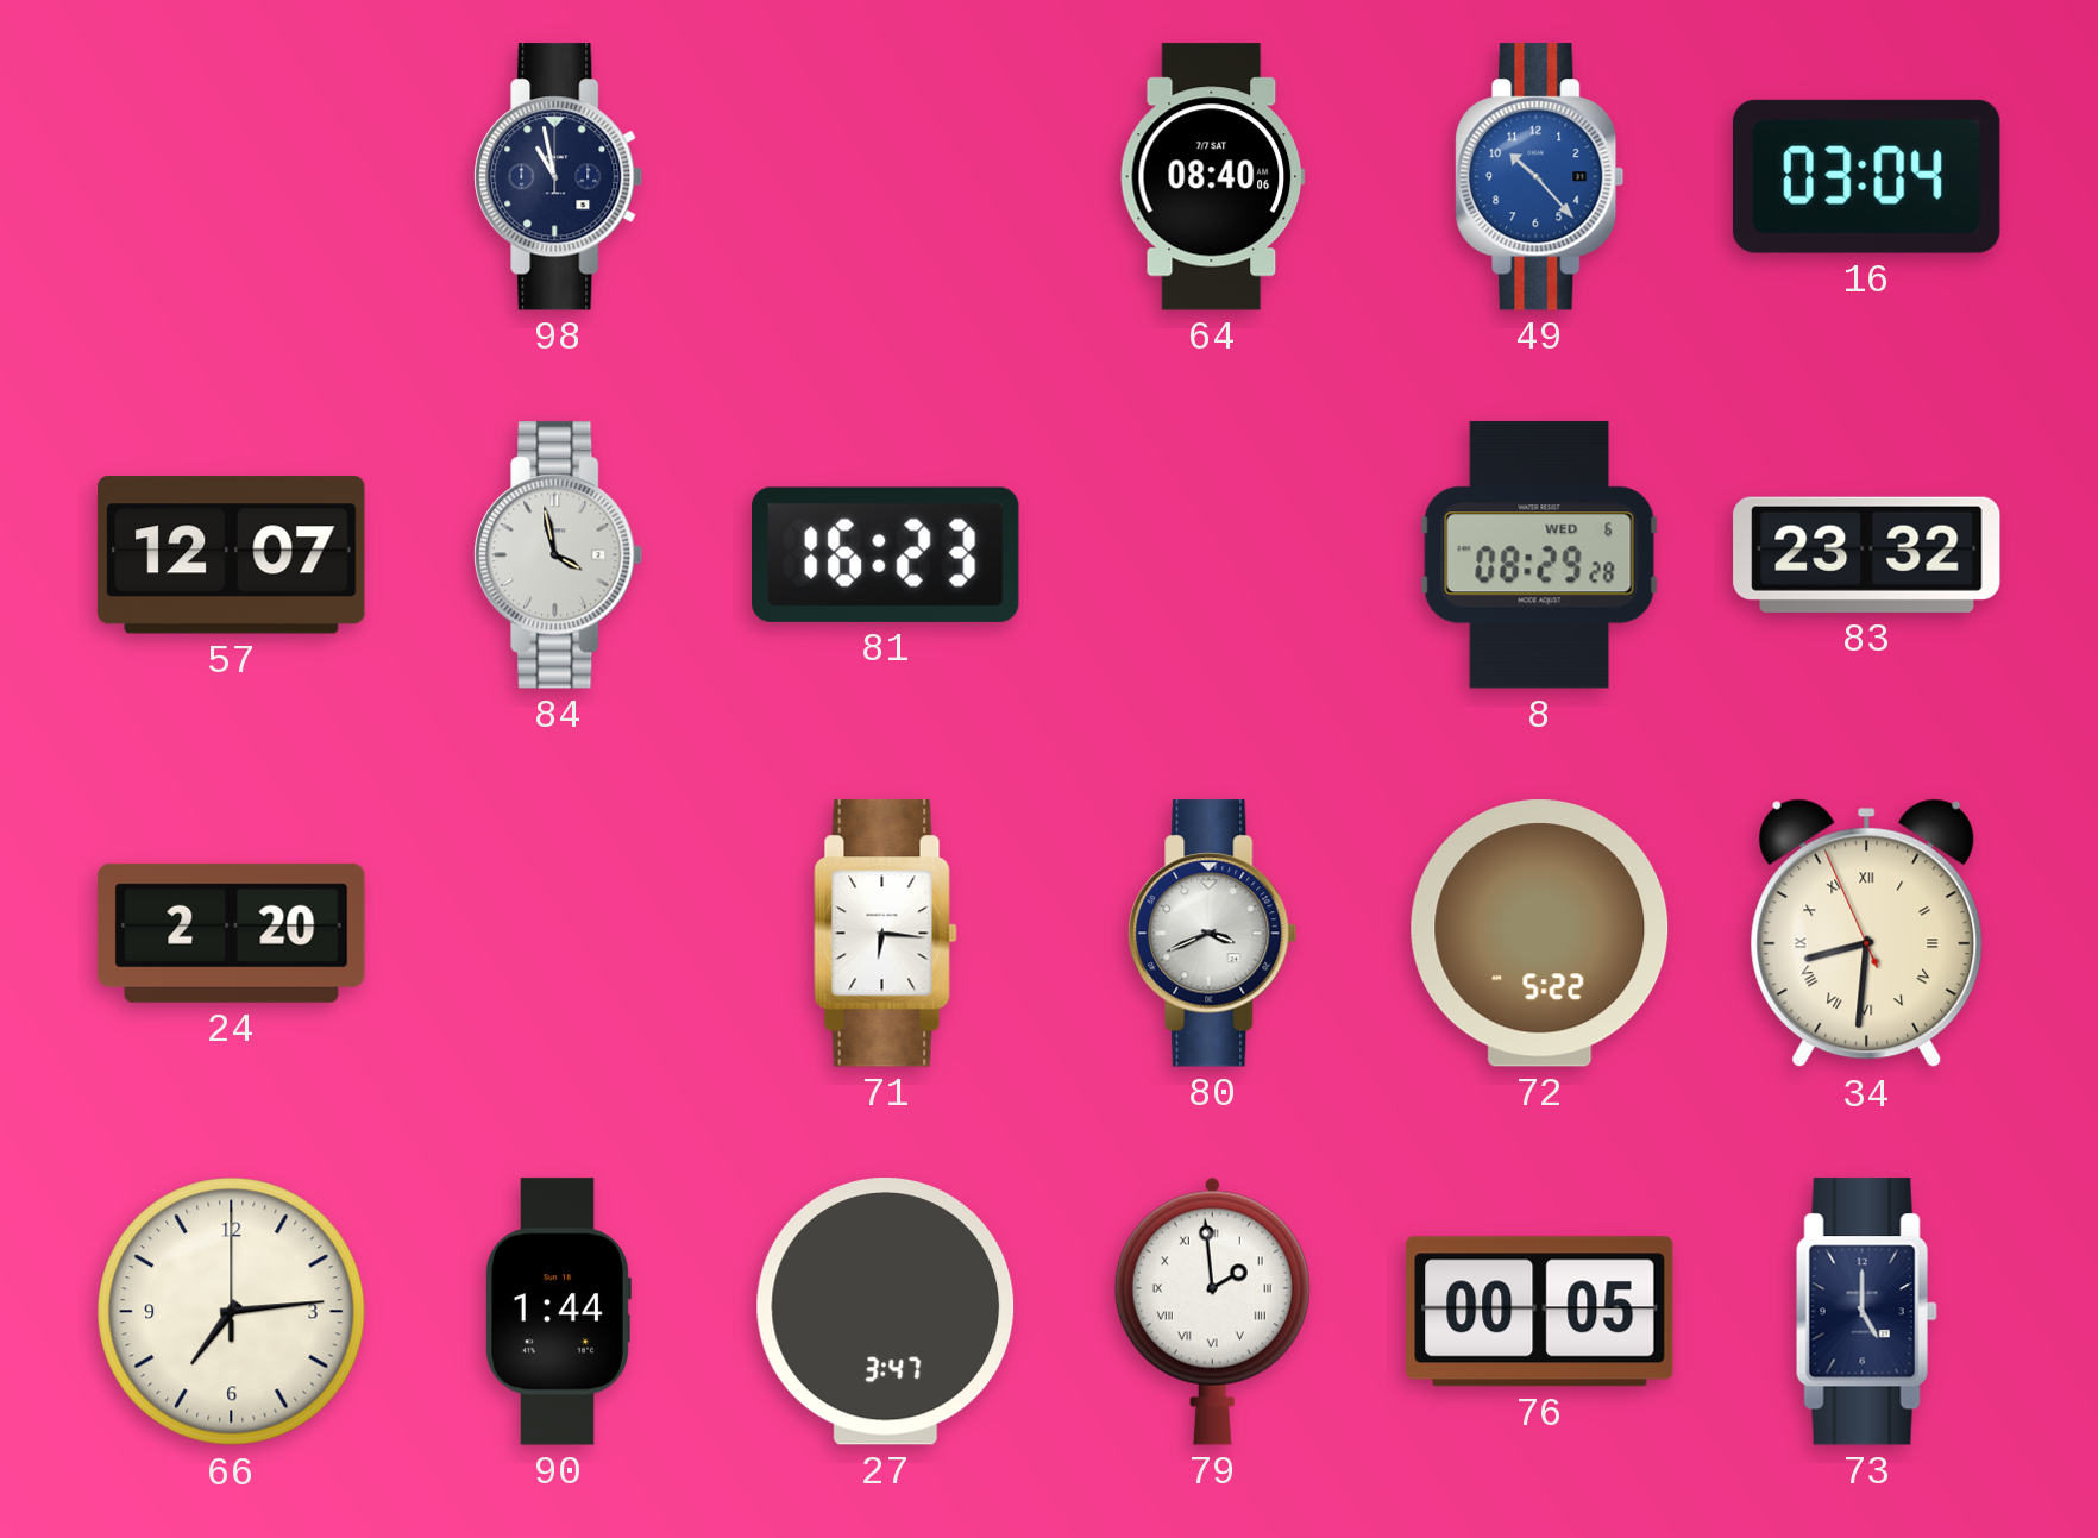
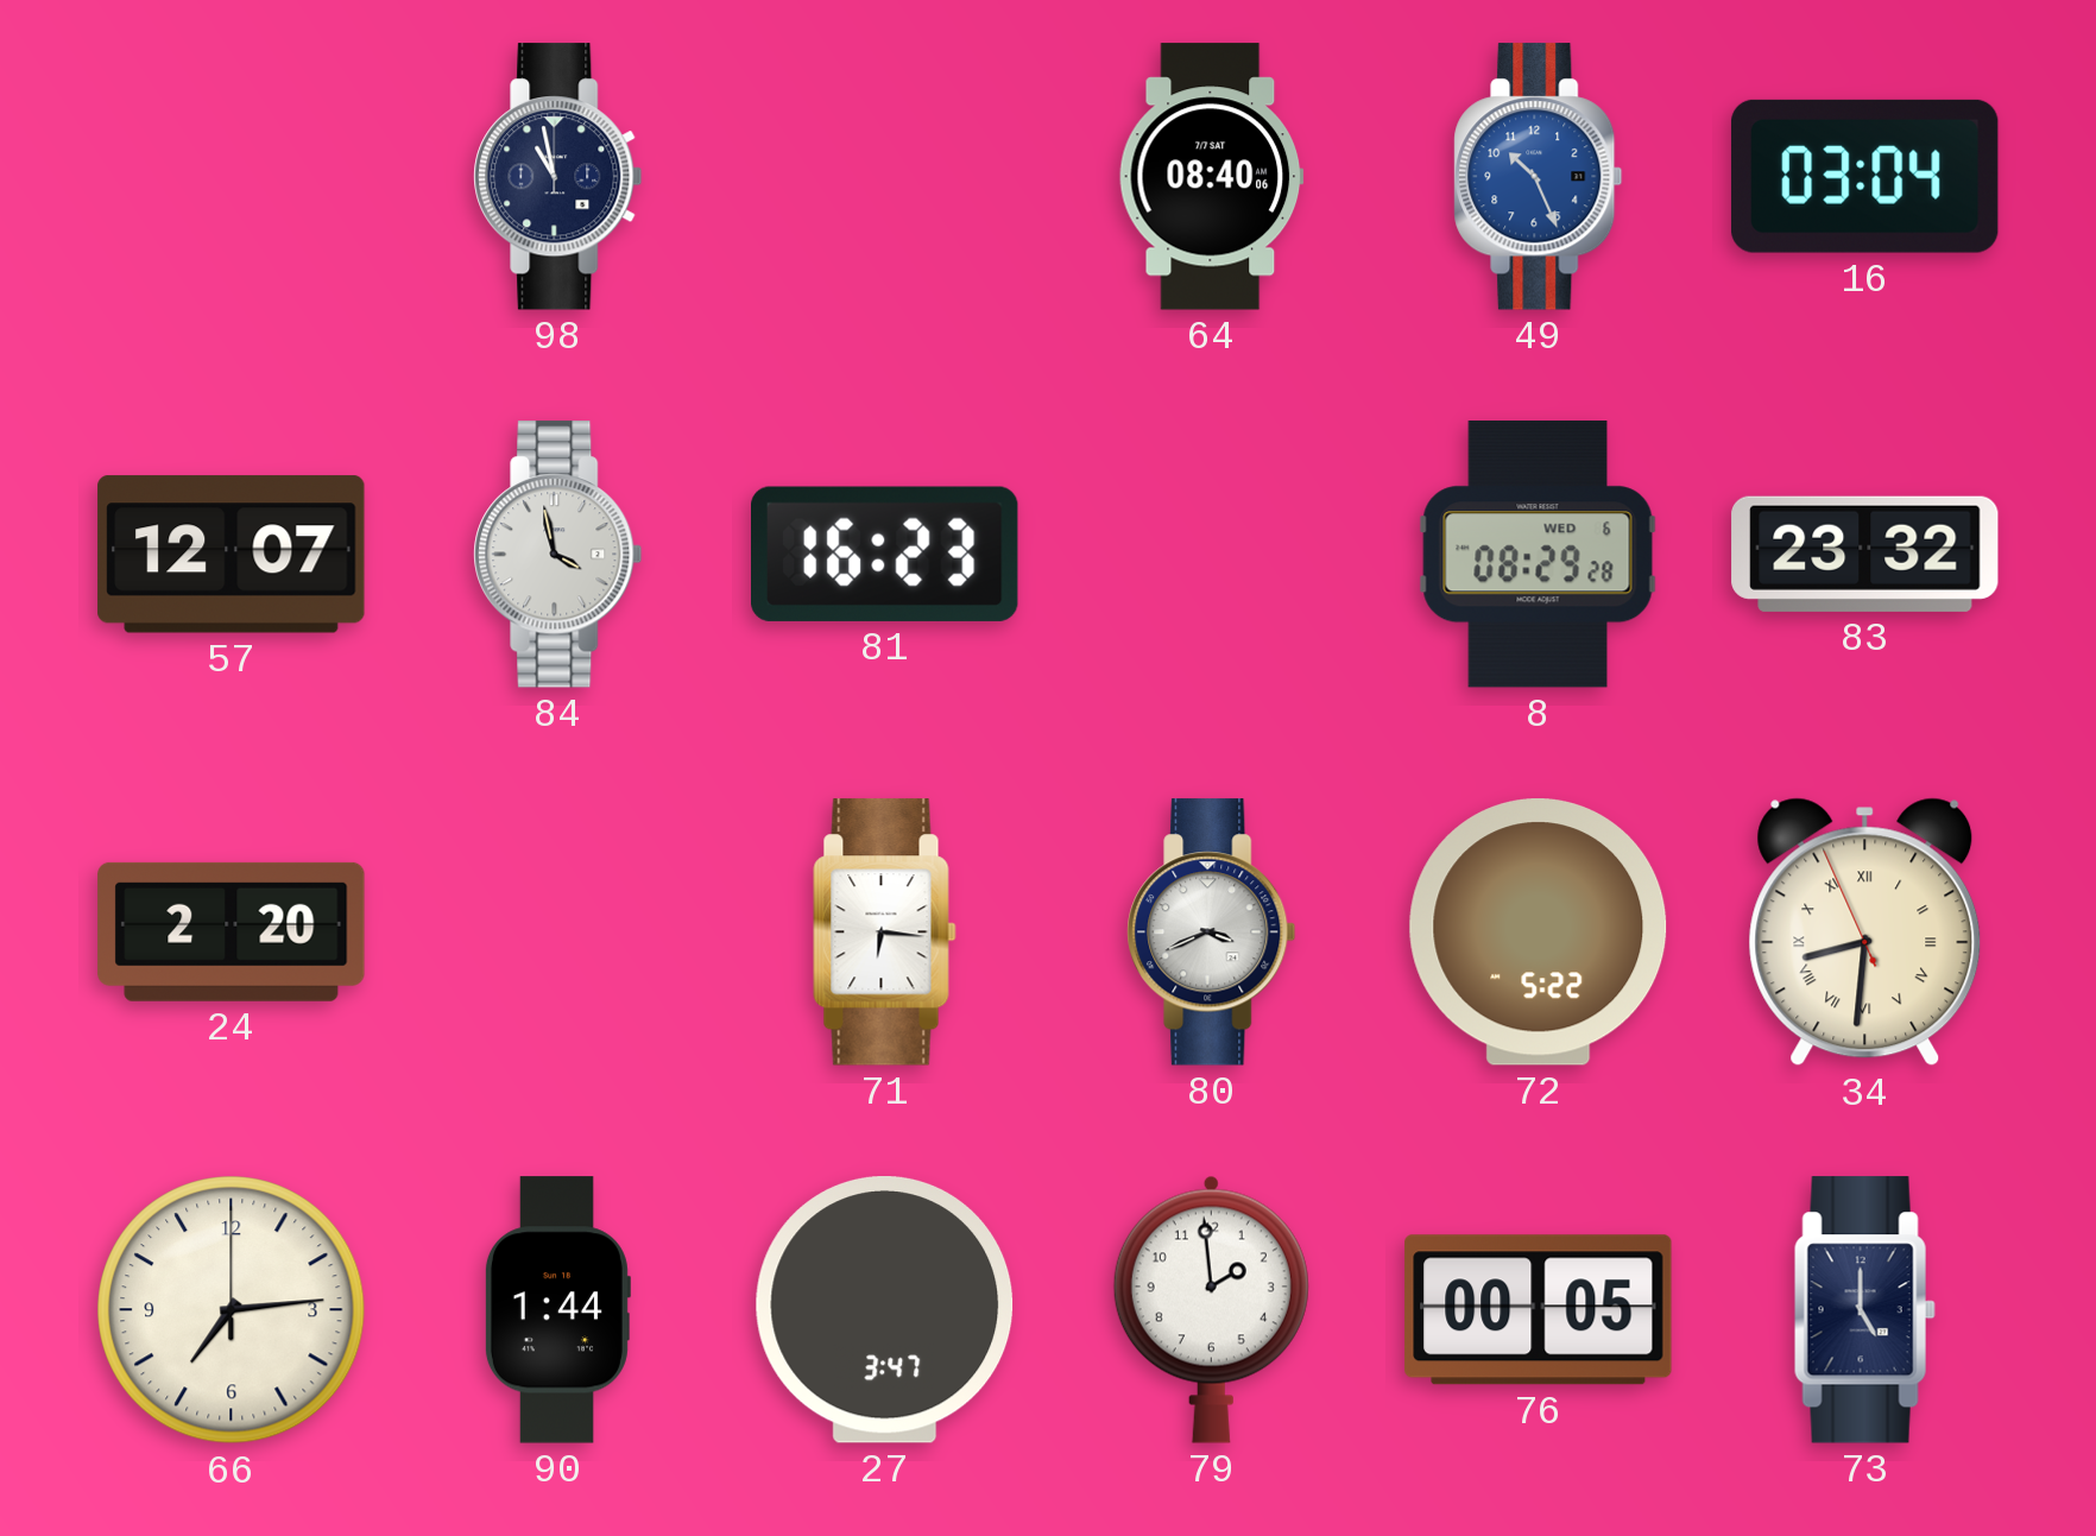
49: 10:23 -> 10:26 (1539, 177)
79 numerals: Roman -> Arabic (1211, 1309)
